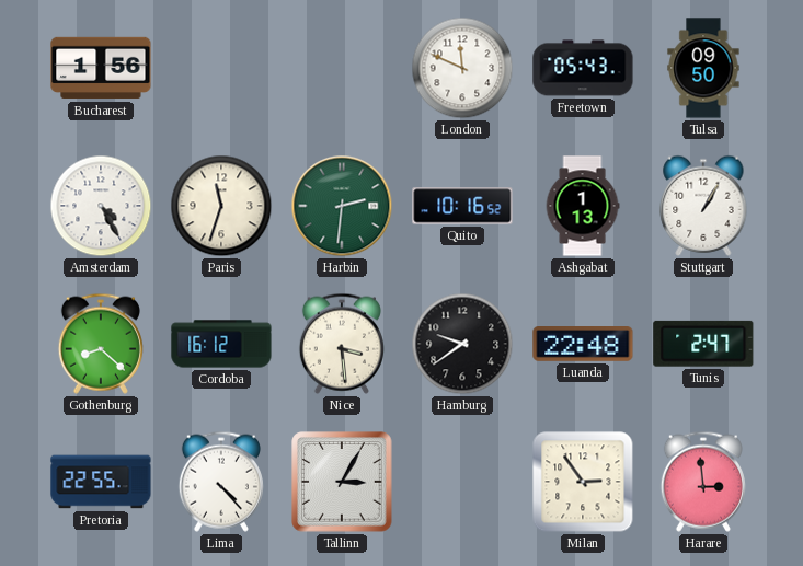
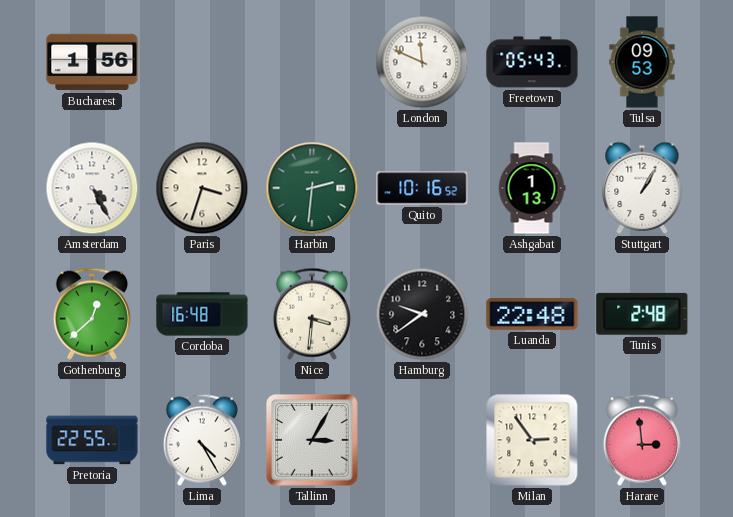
Tulsa: 09:50 -> 09:53 (642, 62)
Paris: 11:33 -> 3:33 (202, 188)
Gothenburg: 8:22 -> 12:38 (92, 314)
Cordoba: 16:12 -> 16:48 (202, 314)
Nice: 3:29 -> 3:31 (312, 314)
Tunis: 2:47 -> 2:48 (642, 314)
Lima: 4:23 -> 4:25 (202, 440)
